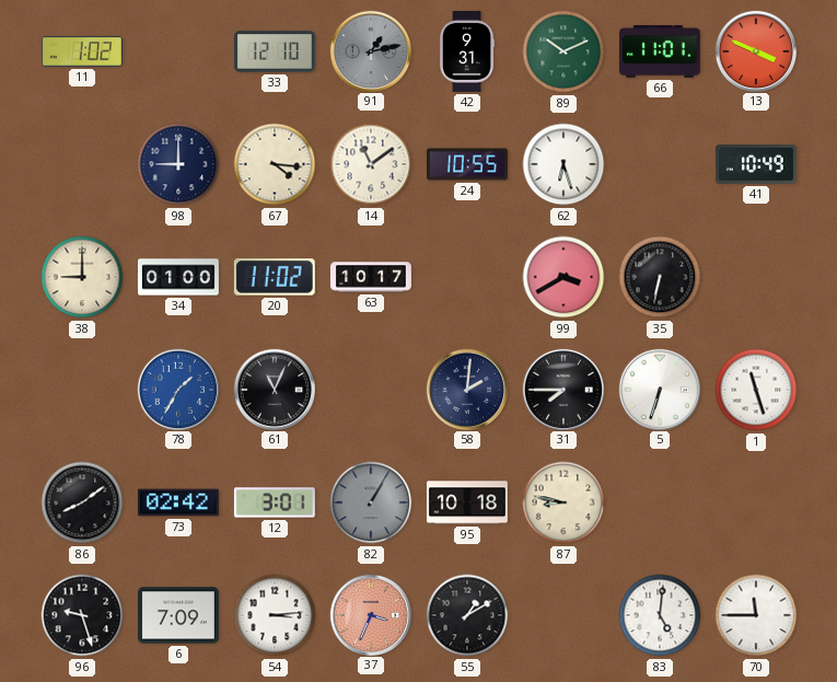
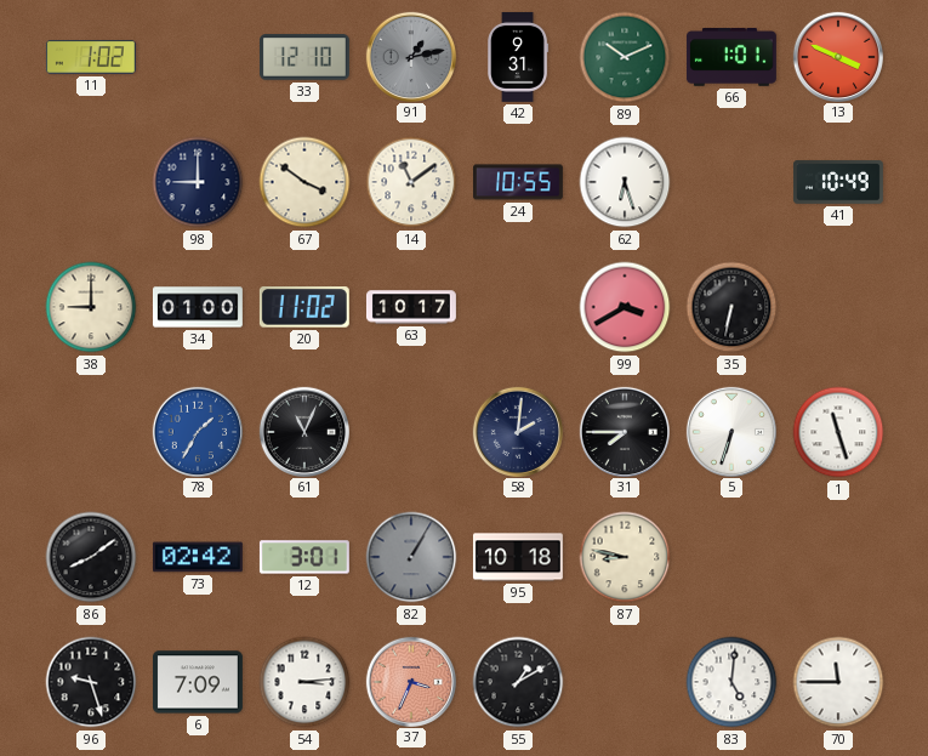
66: 11:01 -> 1:01 (731, 58)
67: 4:16 -> 3:51 (304, 182)
